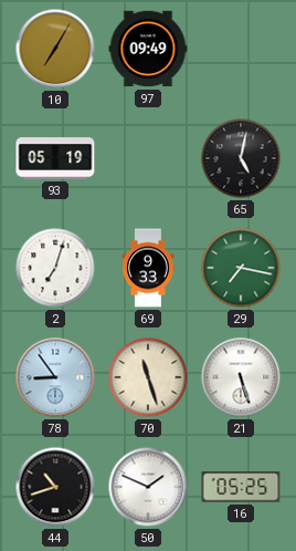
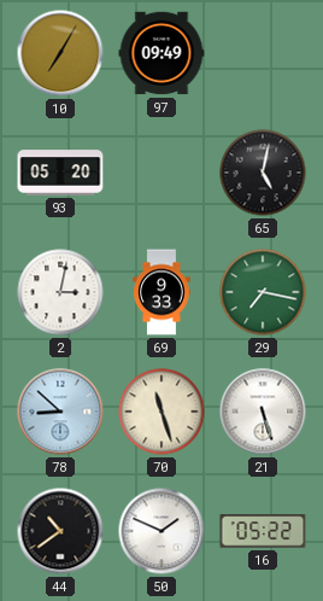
93: 05:19 -> 05:20 (60, 173)
2: 7:03 -> 3:02 (60, 292)
78: 8:54 -> 8:52 (60, 412)
44: 10:42 -> 10:39 (60, 531)
16: 05:25 -> 05:22 (263, 531)
